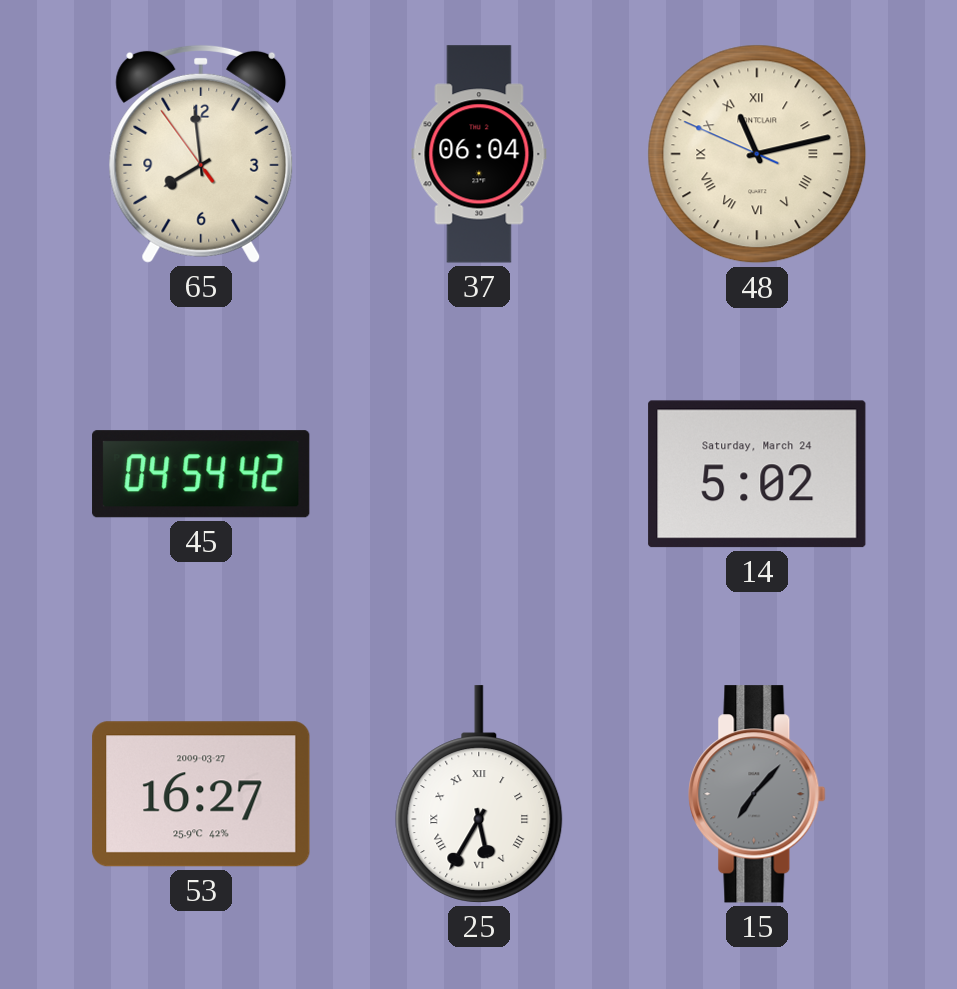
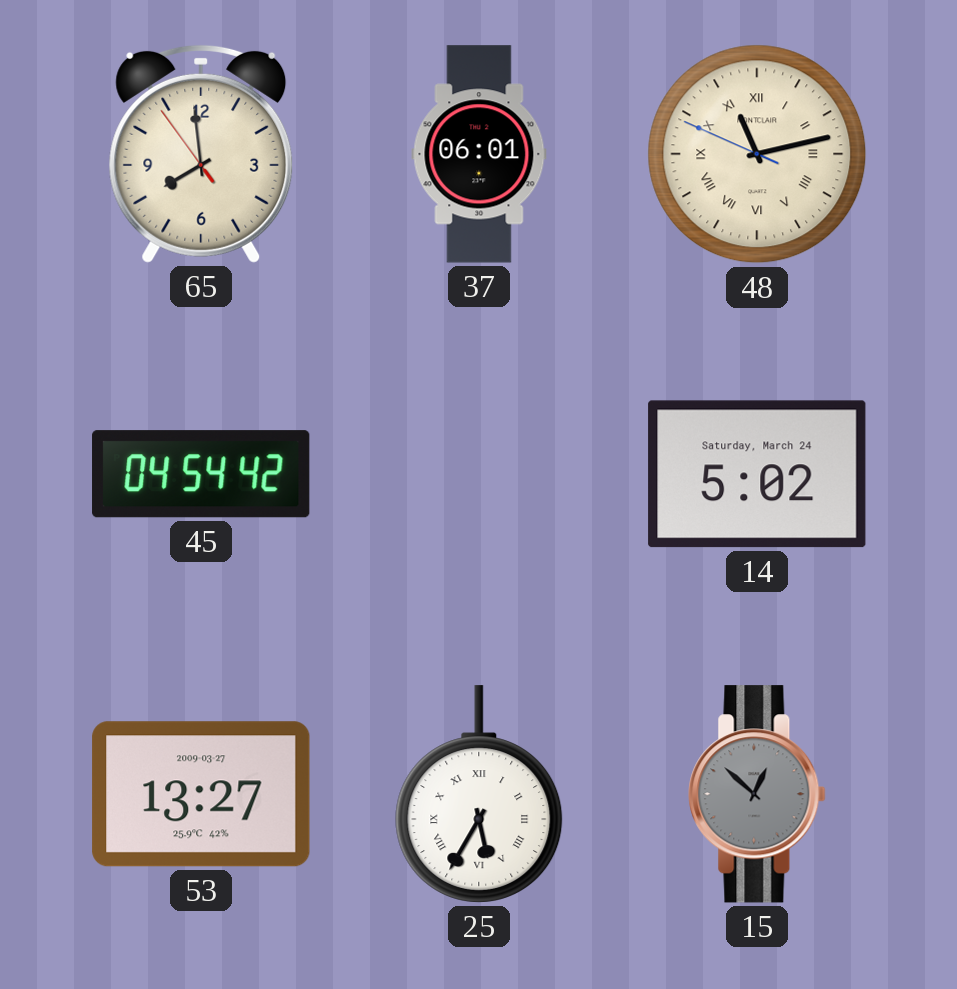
37: 06:04 -> 06:01 (479, 154)
53: 16:27 -> 13:27 (201, 794)
15: 7:07 -> 12:52 (757, 794)
